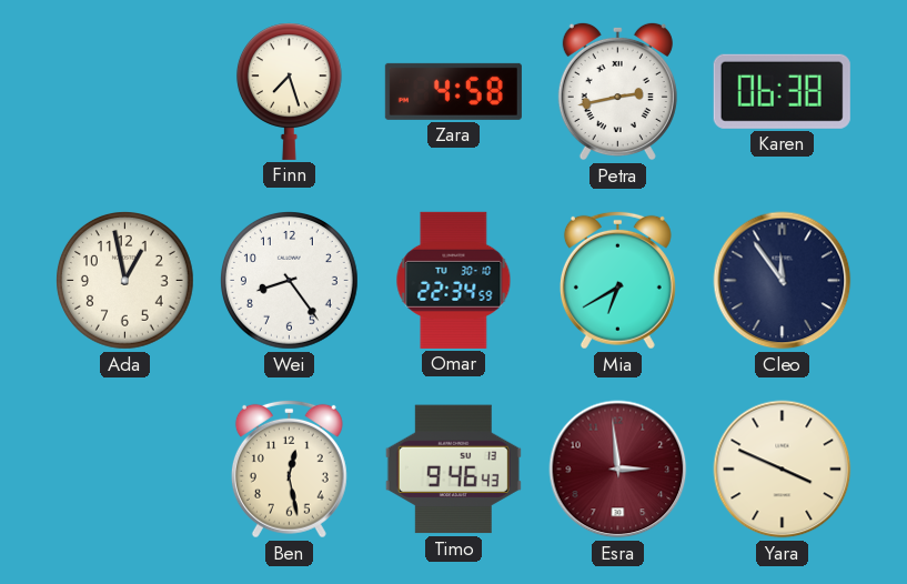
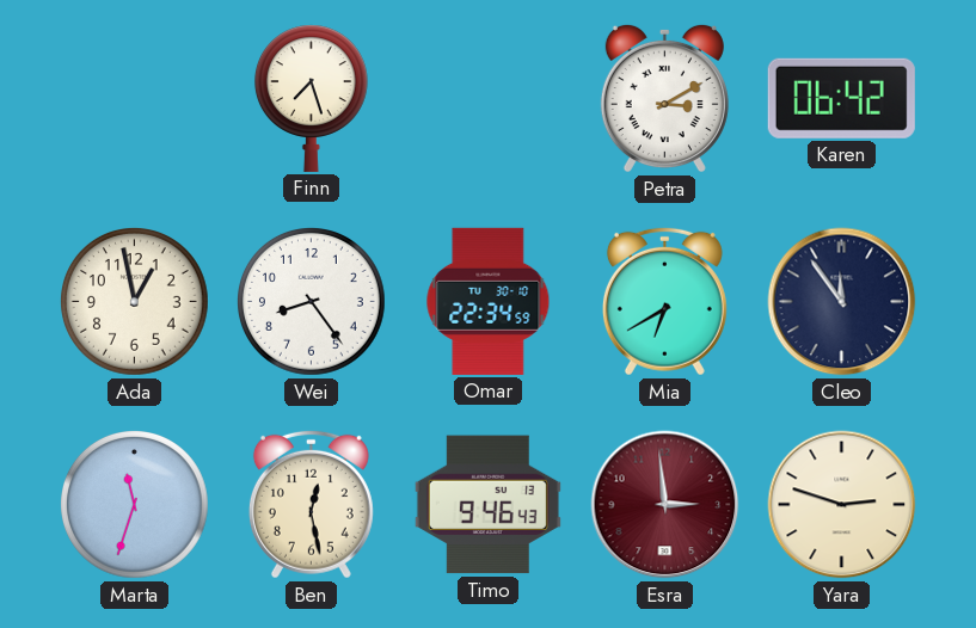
Zara: 4:58 -> none (453, 91)
Petra: 2:43 -> 3:10 (664, 98)
Karen: 06:38 -> 06:42 (841, 98)
Marta: none -> 11:33 (135, 505)
Yara: 3:49 -> 2:48 (842, 505)
